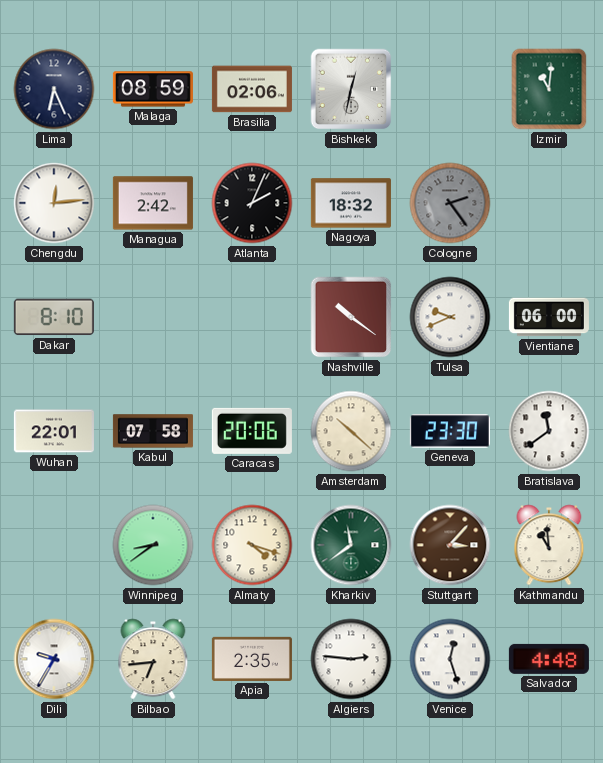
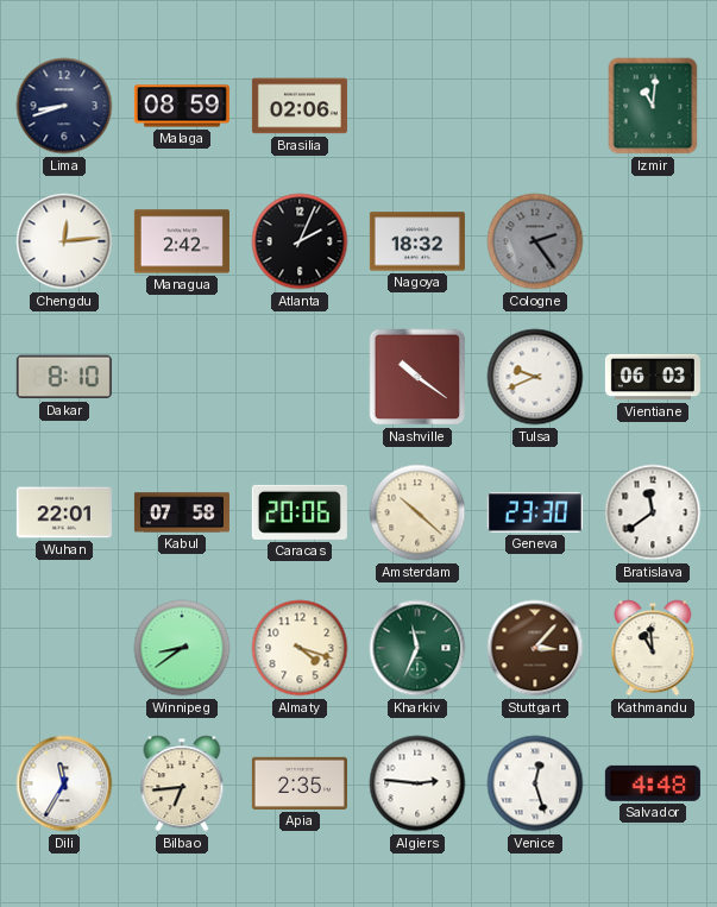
Lima: 6:26 -> 8:42 (64, 106)
Bishkek: 12:32 -> none (351, 89)
Vientiane: 06:00 -> 06:03 (653, 377)
Kharkiv: 11:39 -> 11:34 (417, 648)
Dili: 9:35 -> 11:35 (64, 783)
